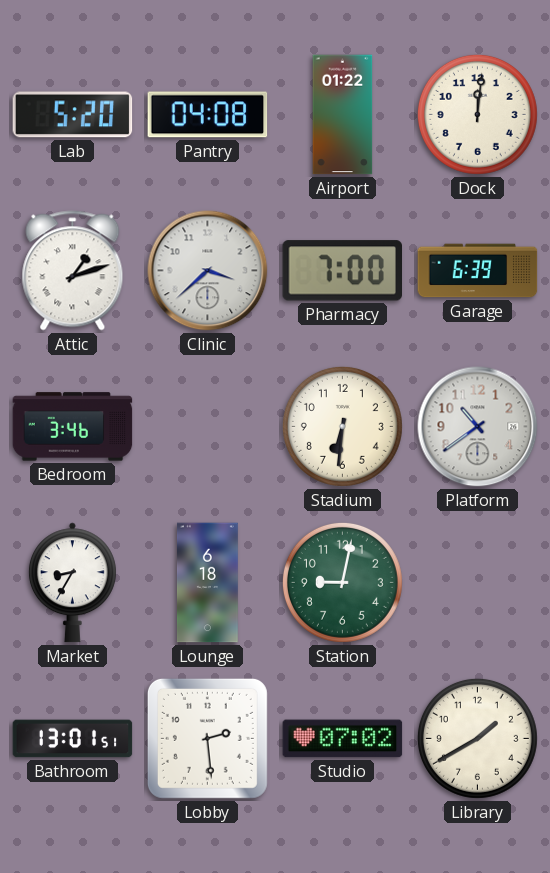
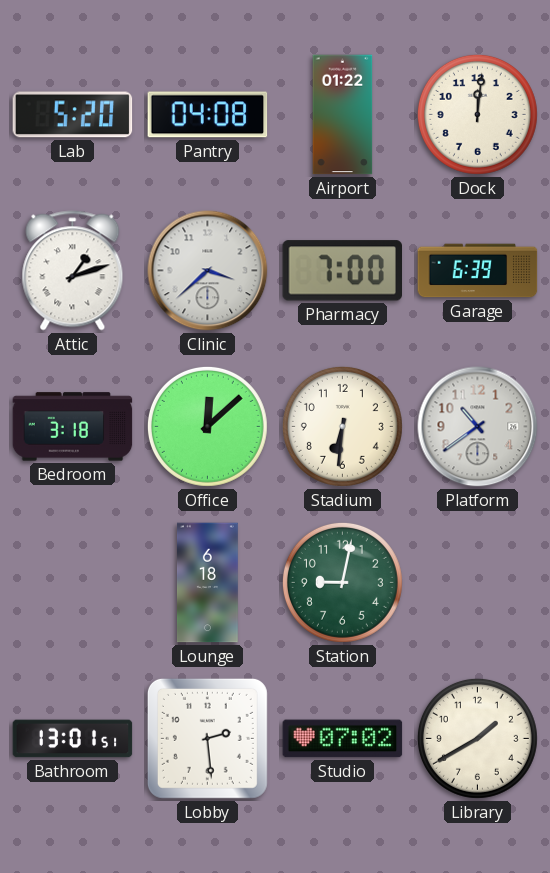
Bedroom: 3:46 -> 3:18 (73, 427)
Office: none -> 12:08 (207, 426)
Market: 8:35 -> none (72, 583)
